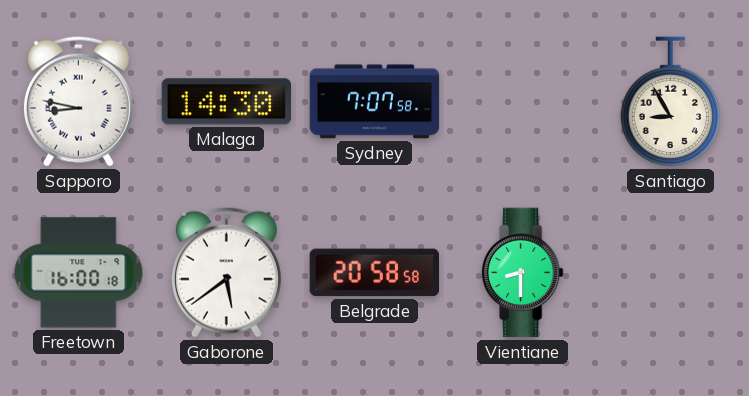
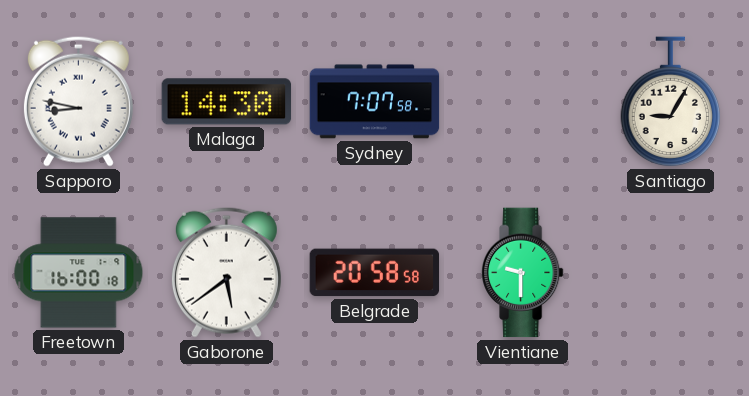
Santiago: 8:55 -> 9:05 (671, 102)
Vientiane: 8:30 -> 9:30 (522, 273)
